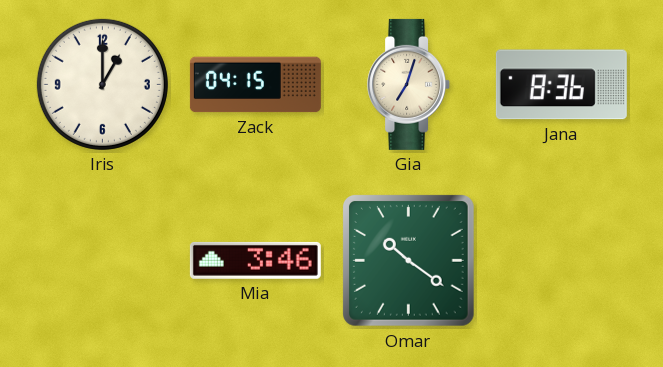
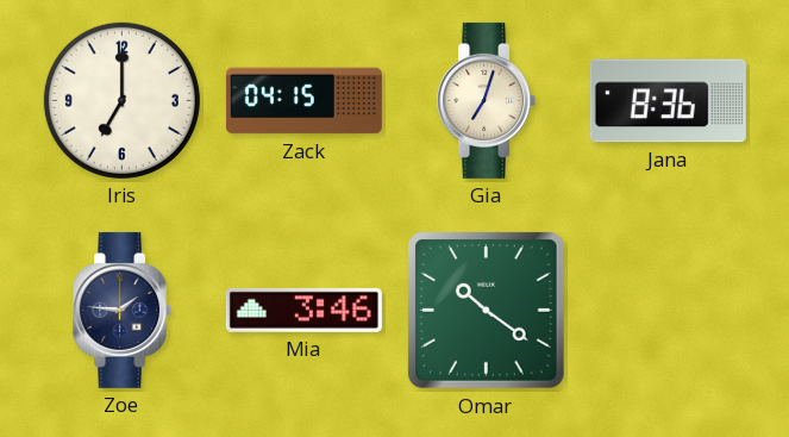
Iris: 1:00 -> 7:00 (121, 100)
Zoe: none -> 1:46 (123, 310)
